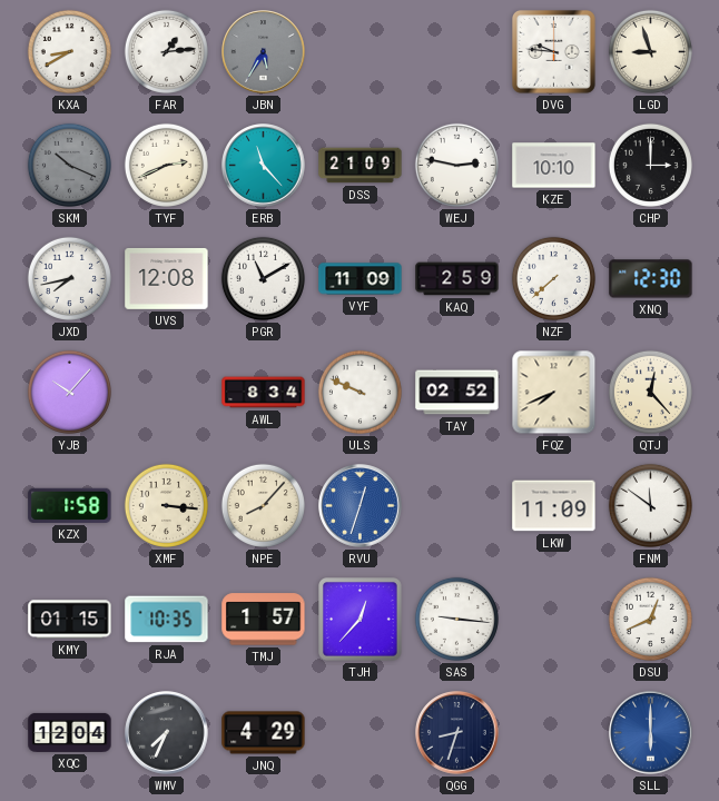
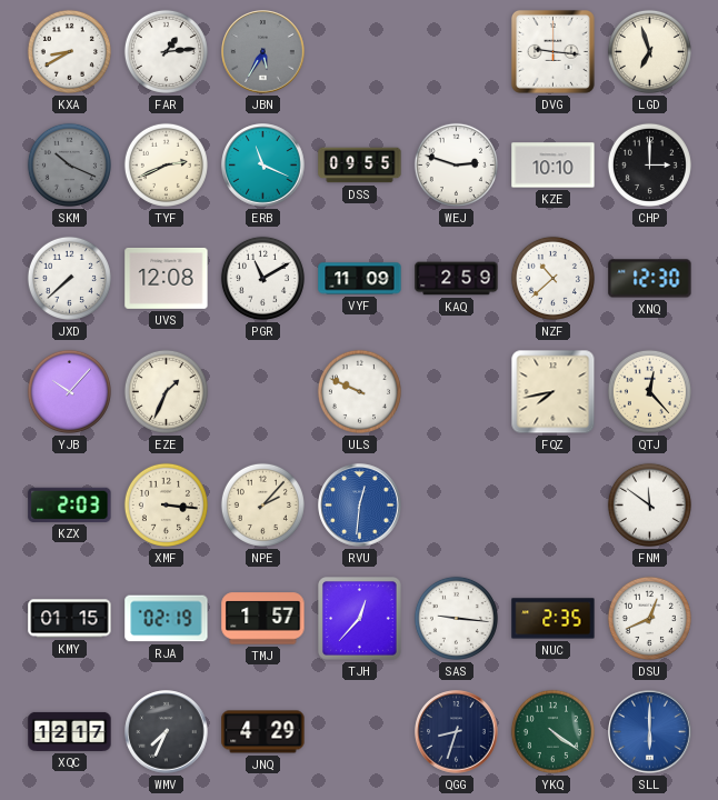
DVG: 9:46 -> 9:16 (552, 51)
LGD: 8:57 -> 6:57 (649, 51)
ERB: 11:23 -> 11:19 (263, 166)
DSS: 21:09 -> 09:55 (360, 166)
WEJ: 2:47 -> 2:48 (456, 164)
JXD: 7:43 -> 7:38 (69, 278)
NZF: 7:38 -> 10:38 (552, 278)
EZE: none -> 1:34 (166, 391)
AWL: 8:34 -> none (264, 393)
TAY: 02:52 -> none (457, 393)
FQZ: 7:41 -> 7:43 (554, 392)
KZX: 1:58 -> 2:03 (70, 504)
NPE: 8:07 -> 2:07 (262, 504)
RVU: 12:33 -> 12:31 (360, 506)
LKW: 11:09 -> none (554, 506)
RJA: 10:35 -> 02:19 (167, 619)
NUC: none -> 2:35 (554, 619)
XQC: 12:04 -> 12:17 (70, 731)
YKQ: none -> 4:21 (552, 731)
